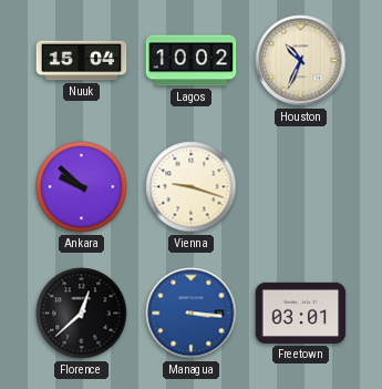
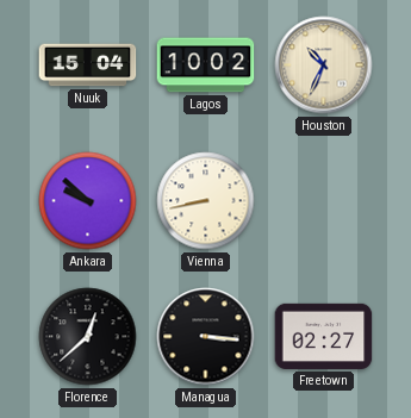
Vienna: 9:18 -> 8:43 (206, 201)
Managua dial: blue -> black (206, 337)
Freetown: 03:01 -> 02:27 (324, 336)
